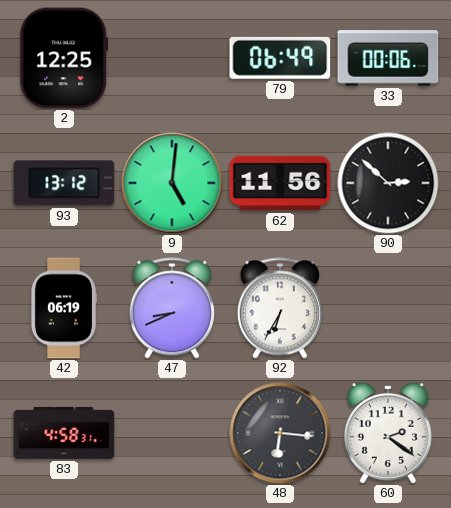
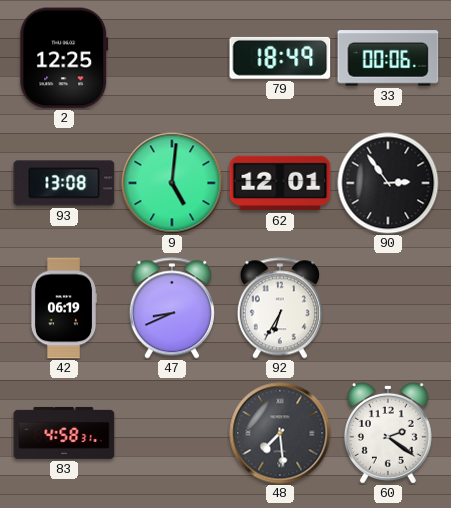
79: 06:49 -> 18:49 (280, 58)
93: 13:12 -> 13:08 (64, 183)
62: 11:56 -> 12:01 (280, 183)
90: 2:52 -> 2:54 (388, 183)
48: 6:16 -> 7:29 (280, 433)
